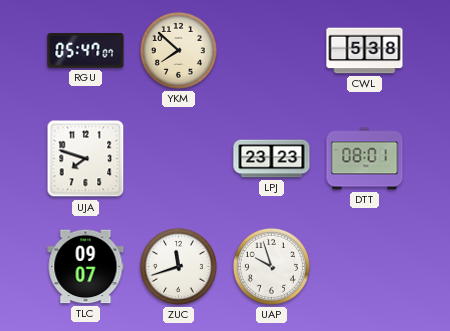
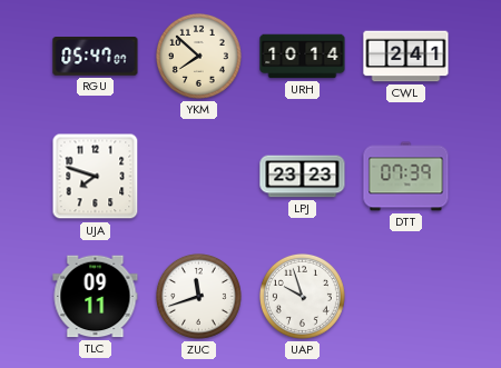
URH: none -> 10:14 (303, 57)
CWL: 5:38 -> 2:41 (406, 57)
DTT: 08:01 -> 07:39 (406, 177)
TLC: 09:07 -> 09:11 (96, 297)
